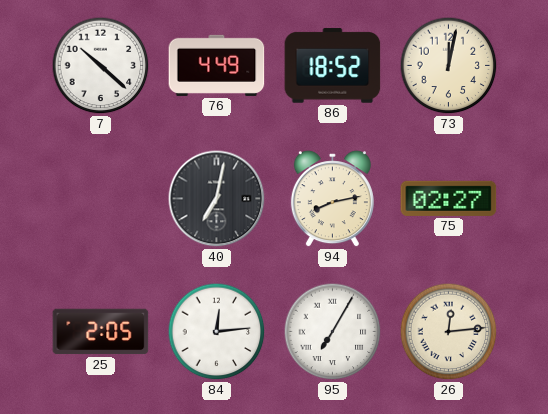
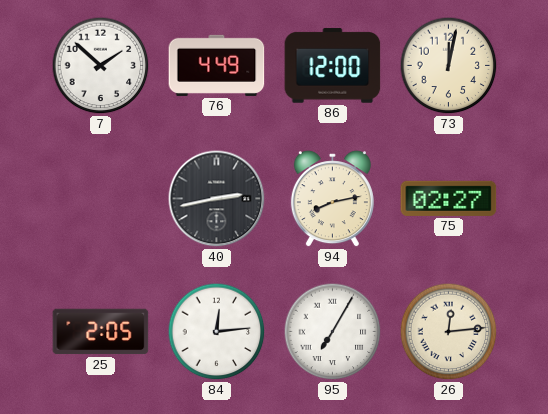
7: 10:22 -> 1:52 (101, 66)
86: 18:52 -> 12:00 (333, 66)
40: 7:02 -> 2:43 (217, 199)
